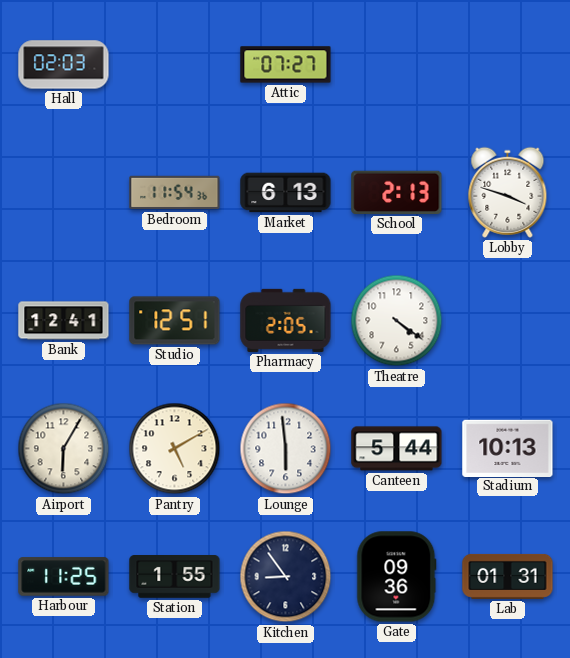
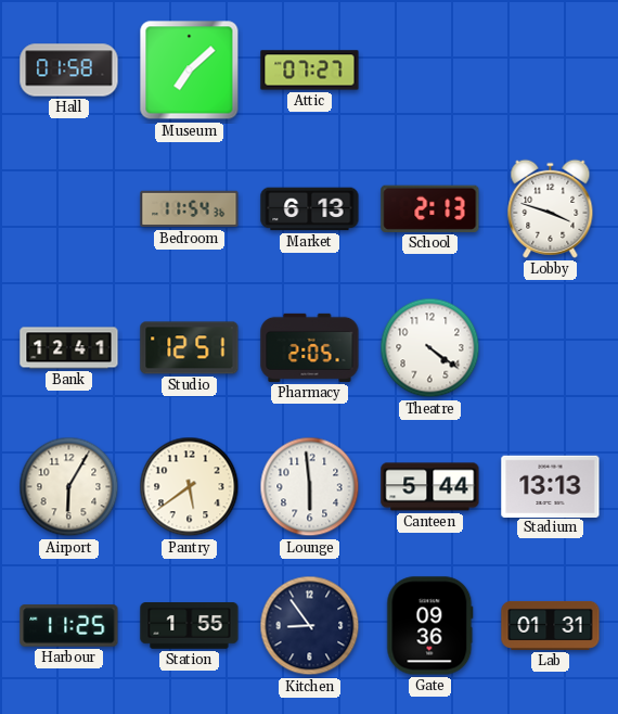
Hall: 02:03 -> 01:58 (69, 71)
Museum: none -> 7:08 (190, 71)
Pantry: 5:10 -> 5:39 (190, 487)
Stadium: 10:13 -> 13:13 (551, 486)
